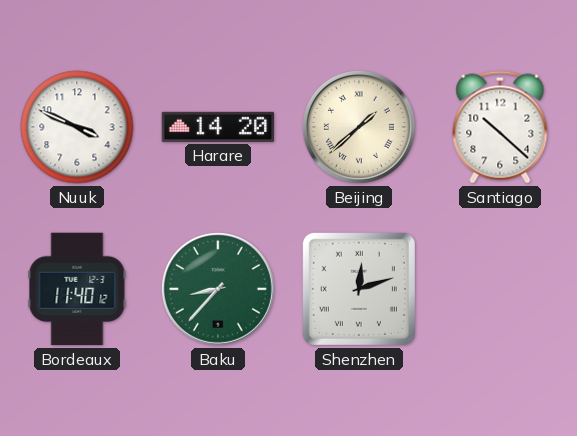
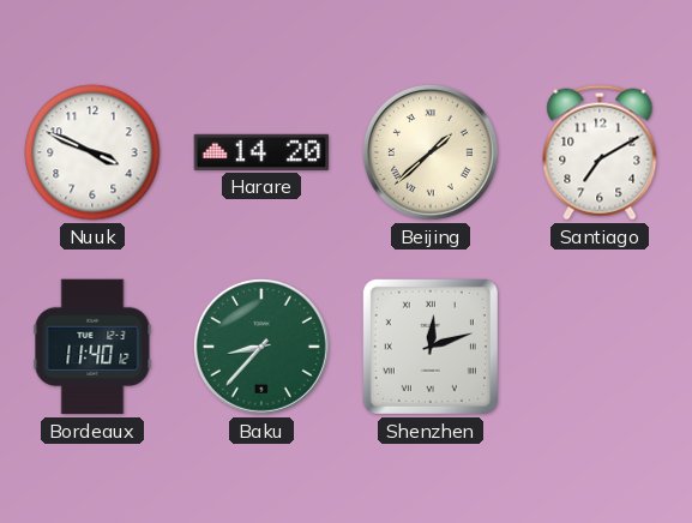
Santiago: 10:22 -> 7:10 (600, 152)
